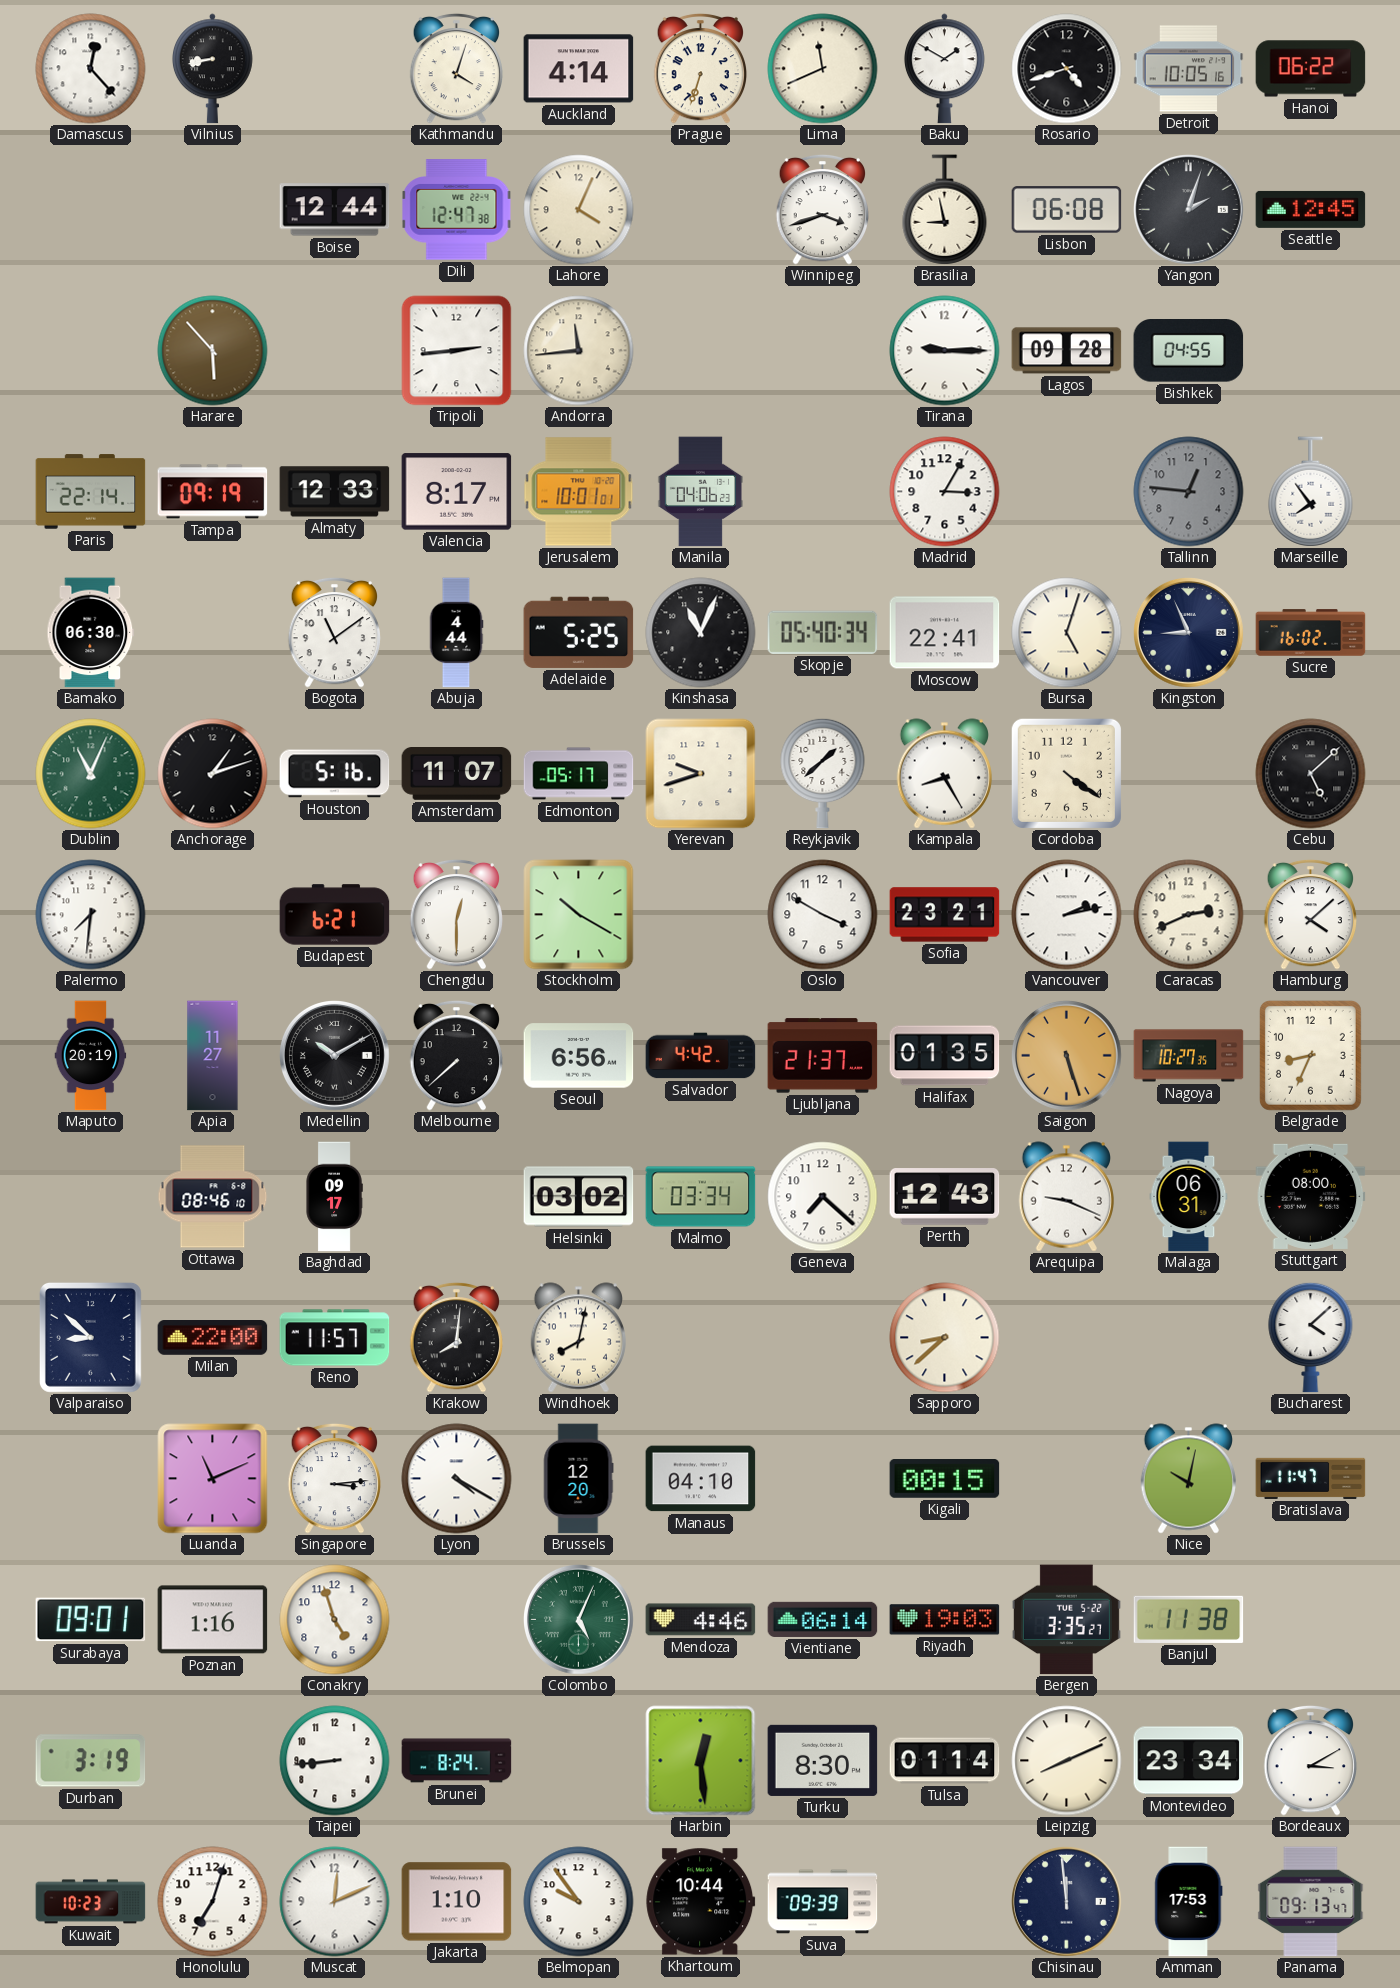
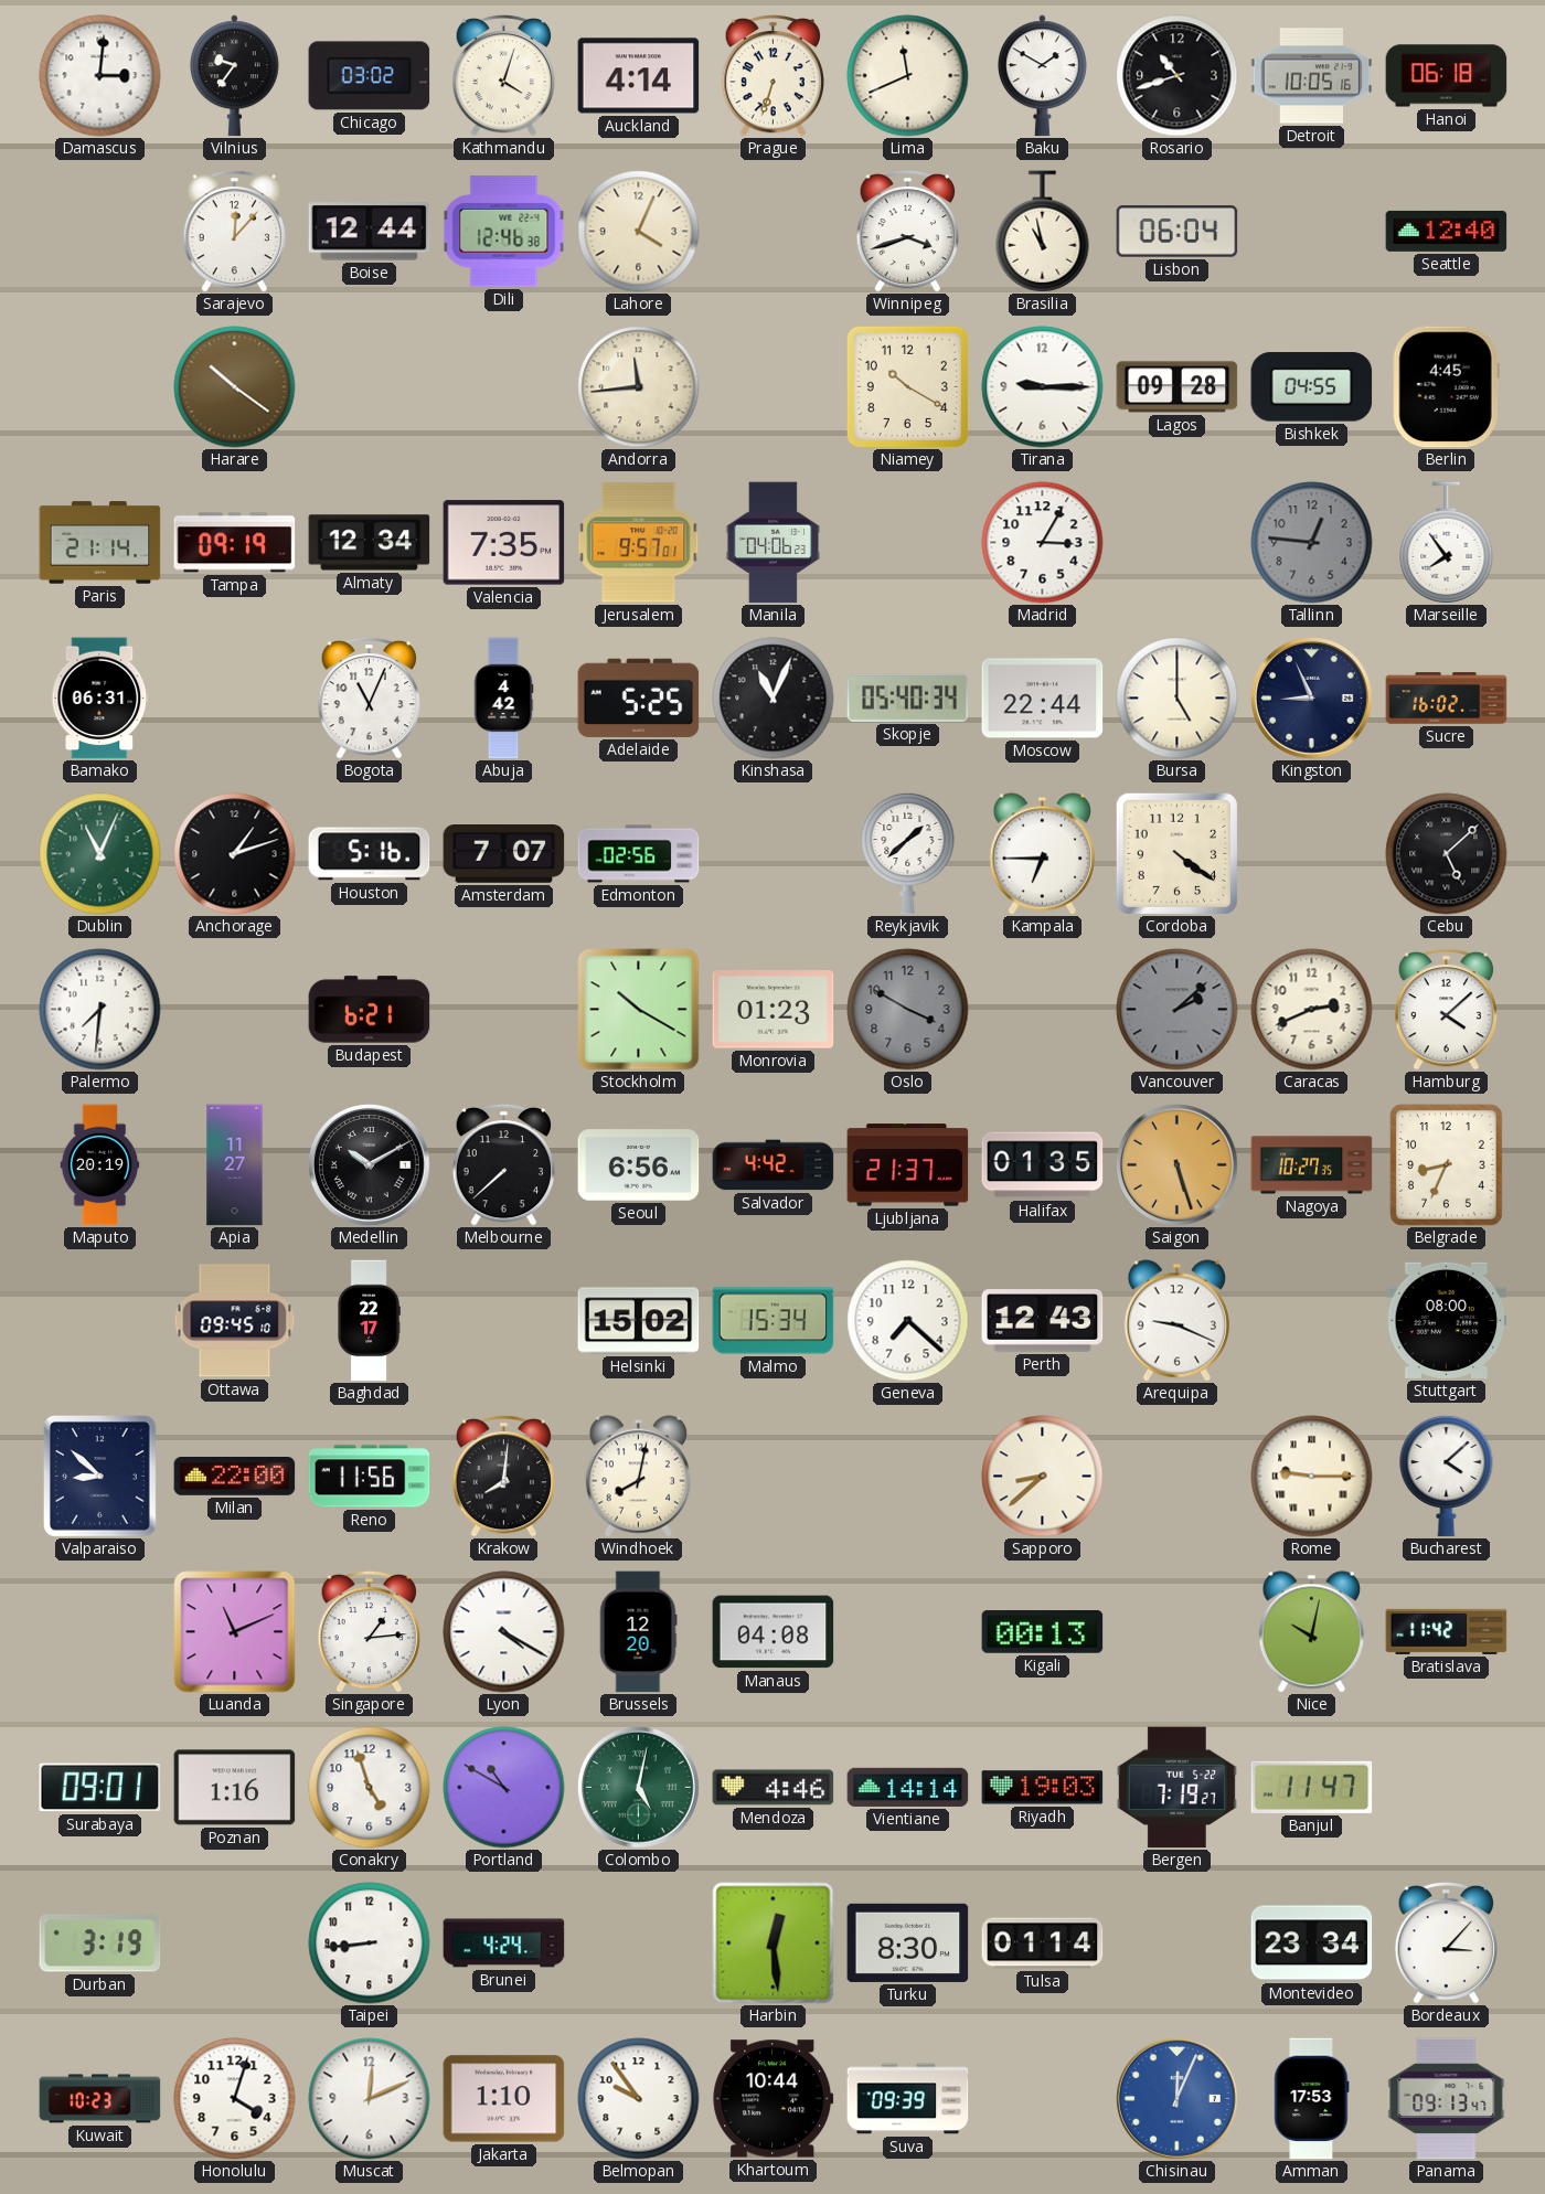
Damascus: 12:23 -> 3:01 (100, 76)
Vilnius: 8:43 -> 9:36 (234, 76)
Chicago: none -> 03:02 (370, 76)
Rosario: 4:42 -> 10:42 (1178, 76)
Hanoi: 06:22 -> 06:18 (1447, 76)
Sarajevo: none -> 12:07 (235, 231)
Dili: 12:47 -> 12:46 (504, 232)
Brasilia: 8:58 -> 10:58 (1043, 232)
Lisbon: 06:08 -> 06:04 (1178, 232)
Yangon: 2:03 -> none (1189, 210)
Seattle: 12:45 -> 12:40 (1447, 231)
Harare: 5:53 -> 10:21 (235, 387)
Tripoli: 2:44 -> none (457, 351)
Niamey: none -> 10:20 (907, 386)
Berlin: none -> 4:45 (1446, 387)
Paris: 22:14 -> 21:14 (100, 543)
Almaty: 12:33 -> 12:34 (370, 543)
Valencia: 8:17 -> 7:35 (504, 543)
Jerusalem: 10:01 -> 9:57 (639, 543)
Bamako: 06:30 -> 06:31 (100, 699)
Bogota: 11:09 -> 11:04 (370, 697)
Abuja: 4:44 -> 4:42 (503, 699)
Moscow: 22:41 -> 22:44 (1043, 699)
Bursa: 5:03 -> 5:00 (1178, 699)
Amsterdam: 11:07 -> 7:07 (504, 854)
Edmonton: 05:17 -> 02:56 (639, 854)
Yerevan: 9:42 -> none (701, 774)
Kampala: 8:25 -> 6:45 (1042, 854)
Chengdu: 12:30 -> none (457, 914)
Monrovia: none -> 01:23 (774, 1010)
Oslo dial: white -> grey (908, 1010)
Sofia: 23:21 -> none (945, 915)
Vancouver: 2:13 -> 2:08 (1178, 1010)
Vancouver dial: white -> grey (1178, 1010)
Ottawa: 08:46 -> 09:45 (235, 1321)
Baghdad: 09:17 -> 22:17 (369, 1321)
Helsinki: 03:02 -> 15:02 (639, 1321)
Malmo: 03:34 -> 15:34 (774, 1321)
Malaga: 06:31 -> none (1189, 1197)
Reno: 11:57 -> 11:56 (370, 1477)
Rome: none -> 9:15 (1312, 1477)
Singapore: 3:14 -> 1:14 (370, 1631)
Manaus: 04:10 -> 04:08 (774, 1632)
Kigali: 00:15 -> 00:13 (1043, 1632)
Bratislava: 11:47 -> 11:42 (1447, 1631)
Portland: none -> 10:50 (504, 1788)
Colombo: 5:04 -> 5:02 (639, 1788)
Vientiane: 06:14 -> 14:14 (908, 1787)
Bergen: 3:35 -> 7:19 (1176, 1788)
Banjul: 11:38 -> 11:47 (1312, 1787)
Brunei: 8:24 -> 4:24 (504, 1943)
Leipzig: 8:11 -> none (1067, 1761)
Bordeaux: 3:10 -> 3:07 (1447, 1942)
Honolulu: 7:03 -> 4:03 (235, 2099)
Chisinau: 11:59 -> 12:04 (1178, 2099)
Chisinau dial: navy -> blue (1178, 2099)
